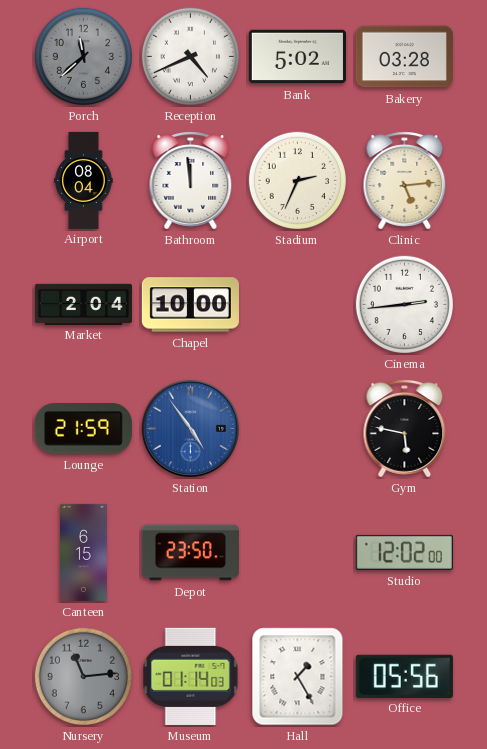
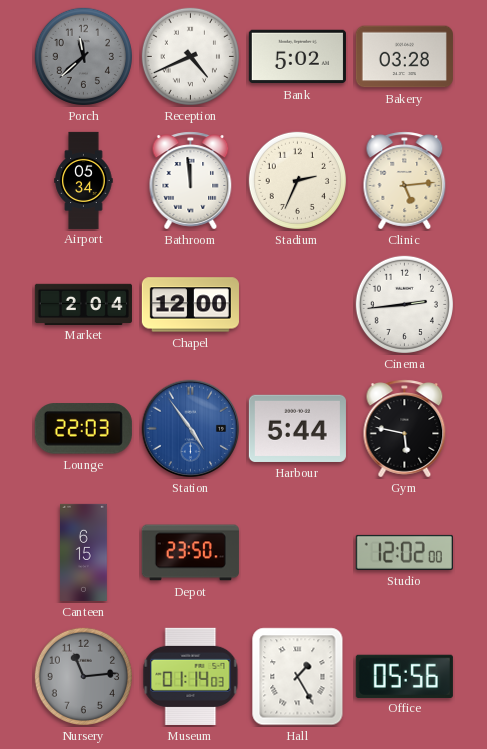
Airport: 08:04 -> 05:34 (84, 180)
Chapel: 10:00 -> 12:00 (190, 305)
Lounge: 21:59 -> 22:03 (83, 429)
Harbour: none -> 5:44 (297, 428)
